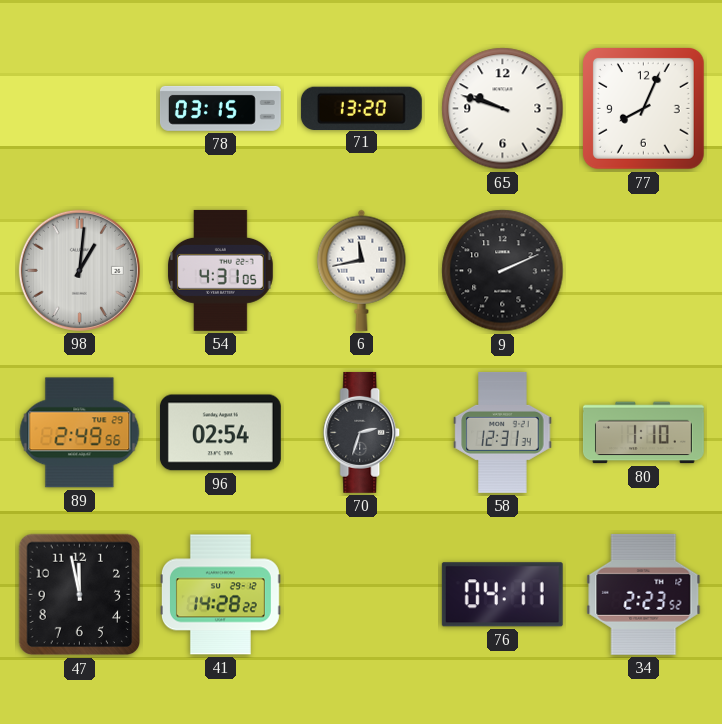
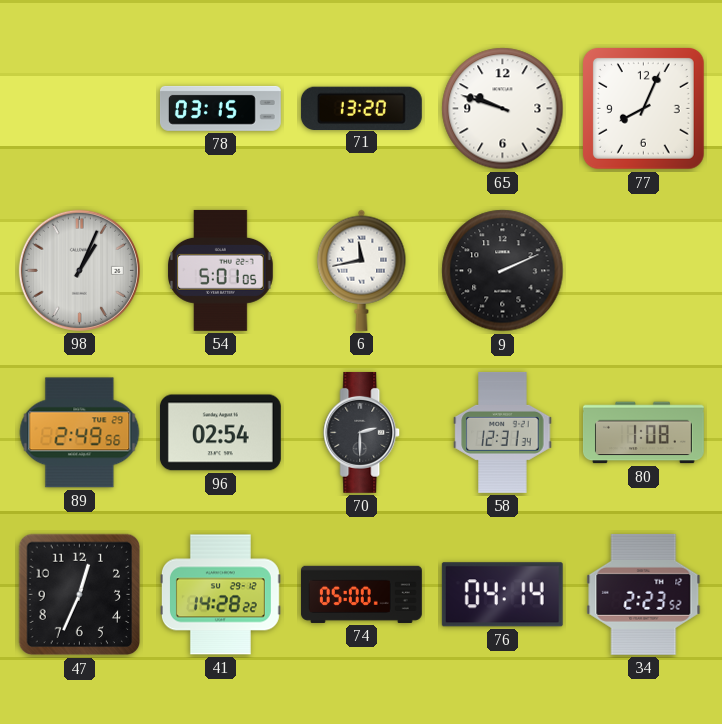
98: 1:01 -> 1:04 (79, 270)
54: 4:31 -> 5:01 (221, 270)
70: 2:33 -> 2:30 (362, 432)
80: 1:10 -> 1:08 (643, 433)
47: 11:58 -> 12:34 (80, 595)
74: none -> 05:00 (361, 594)
76: 04:11 -> 04:14 (502, 595)
